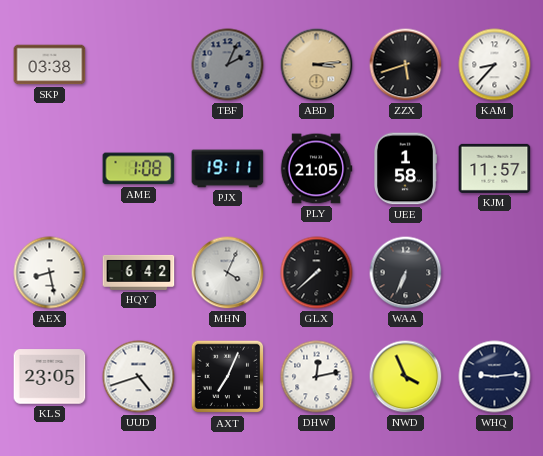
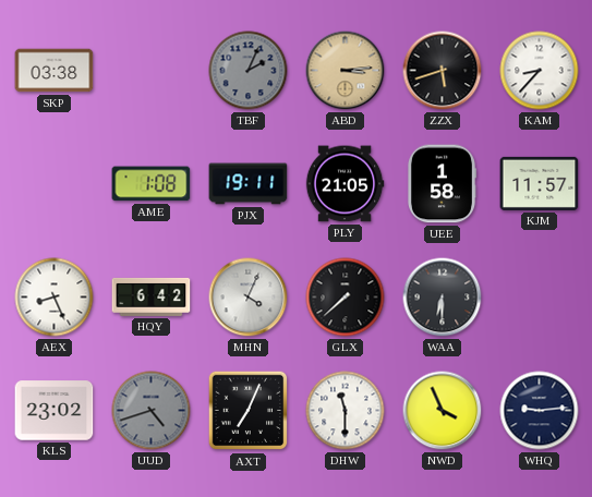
AEX: 8:28 -> 8:26 (55, 298)
WAA: 6:34 -> 6:30 (443, 298)
KLS: 23:05 -> 23:02 (55, 411)
UUD dial: white -> grey (152, 411)
DHW: 12:13 -> 11:30 (346, 411)
